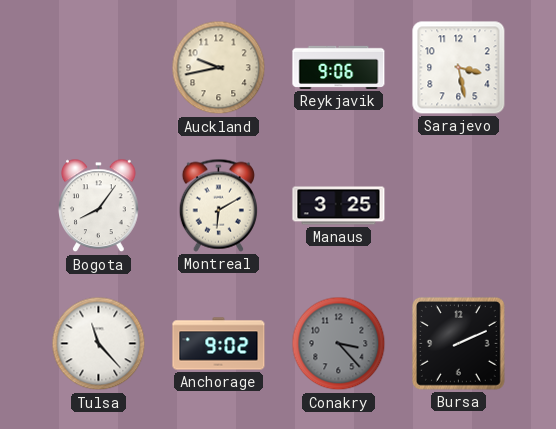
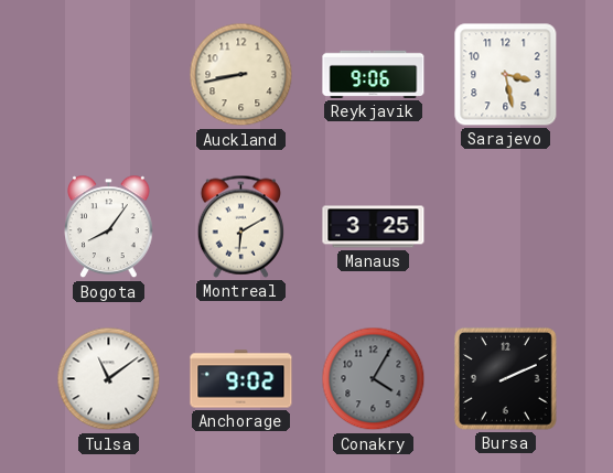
Auckland: 9:43 -> 8:43 (241, 75)
Tulsa: 11:23 -> 11:09 (109, 379)
Conakry: 3:23 -> 4:05 (374, 379)
